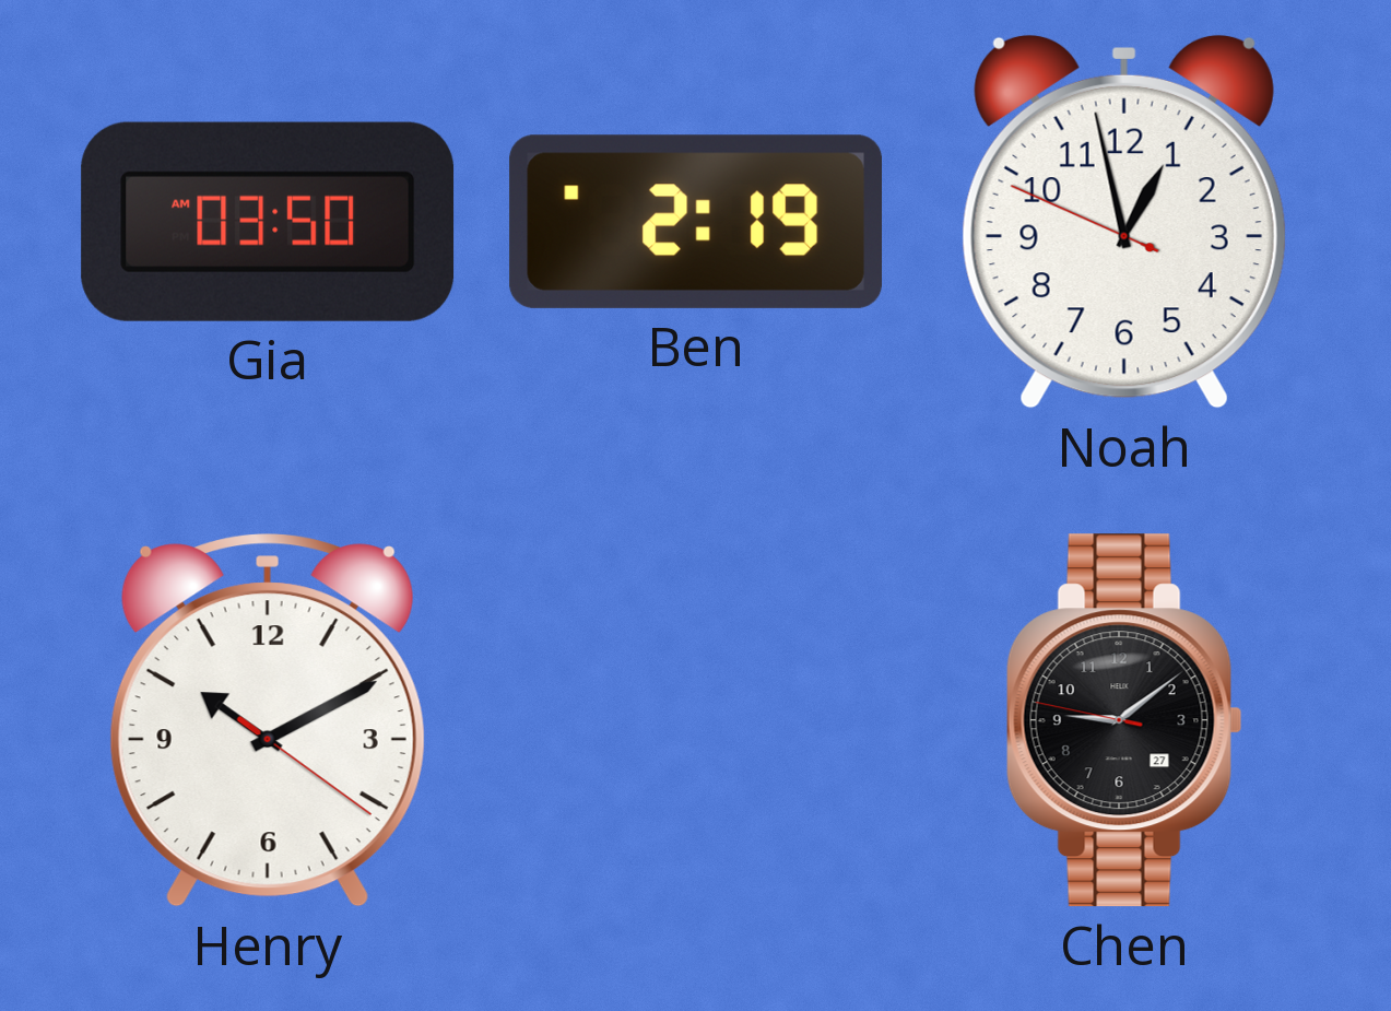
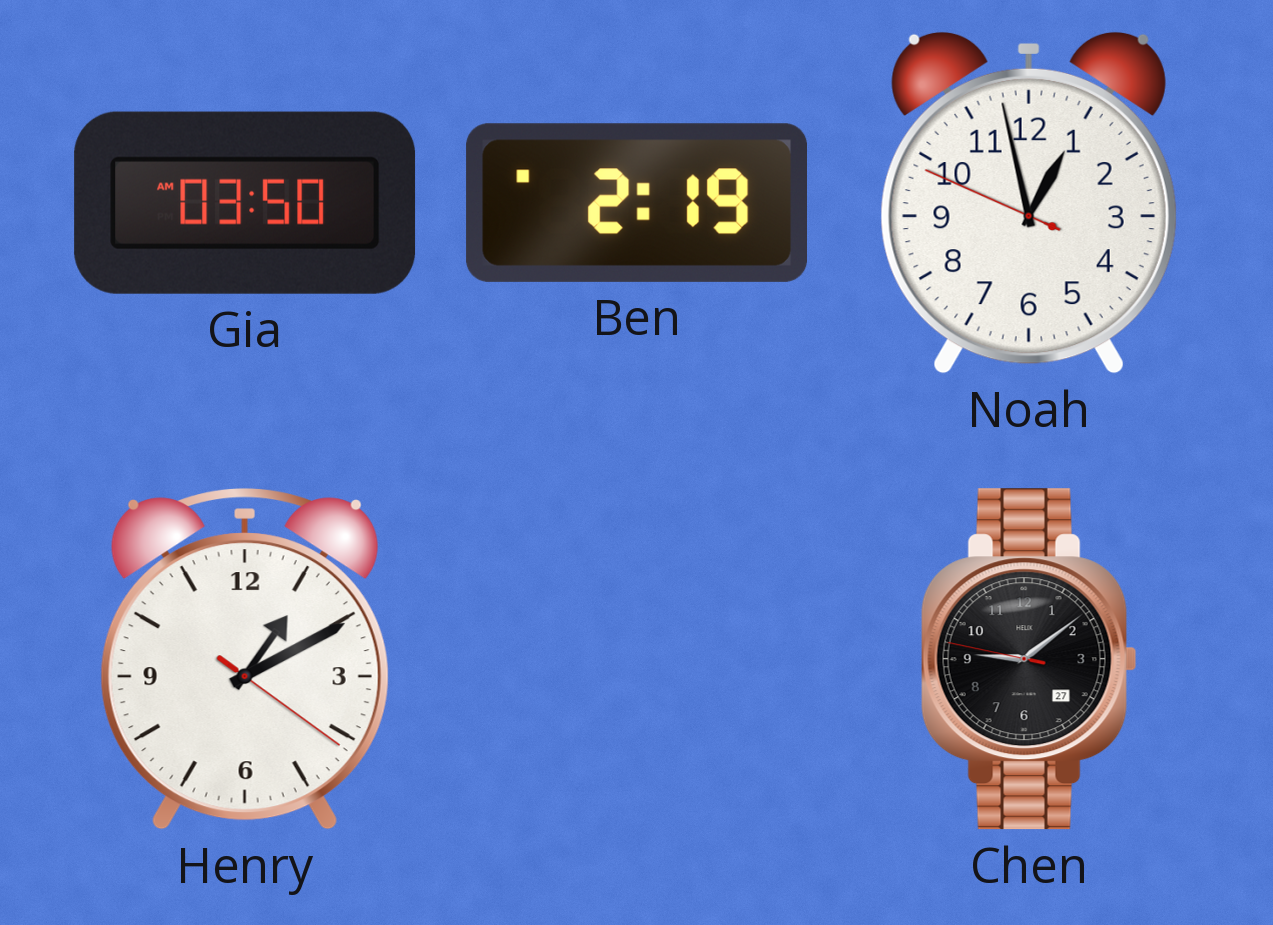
Henry: 10:10 -> 1:10 (245, 659)
